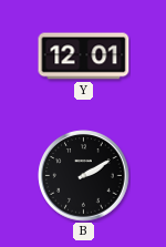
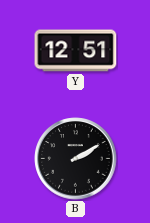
Y: 12:01 -> 12:51 (76, 51)
